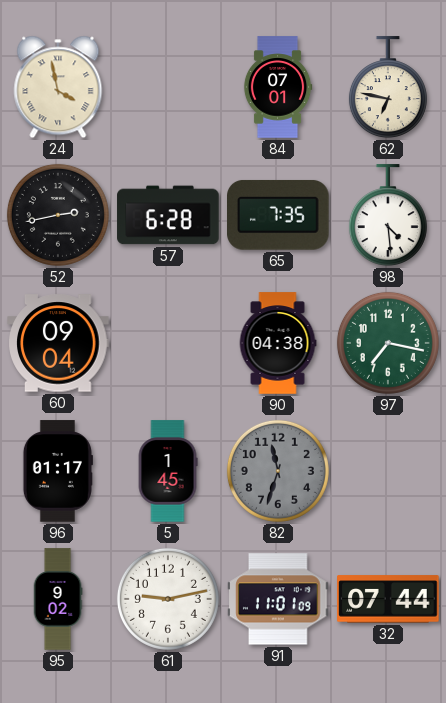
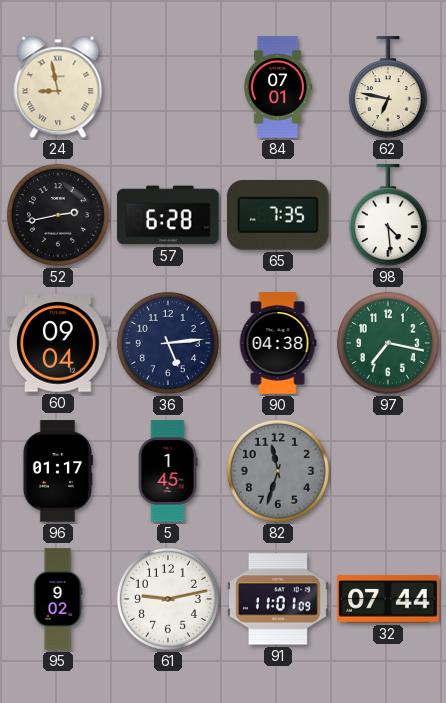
24: 3:58 -> 8:58 (58, 87)
36: none -> 5:14 (168, 343)
